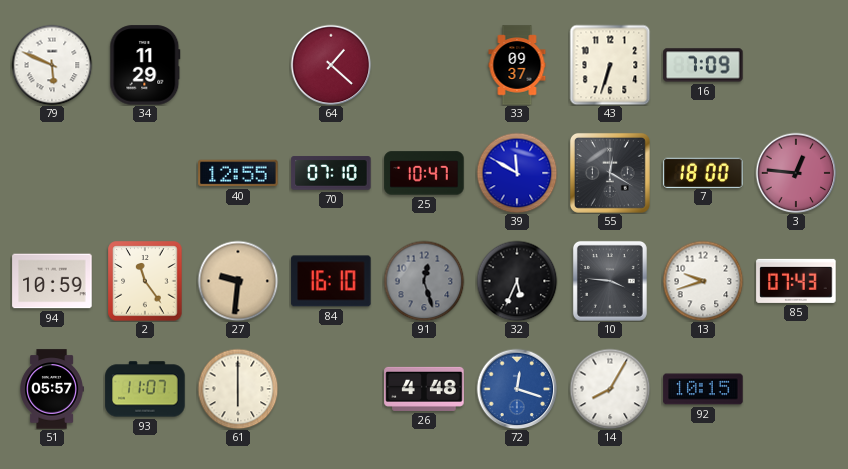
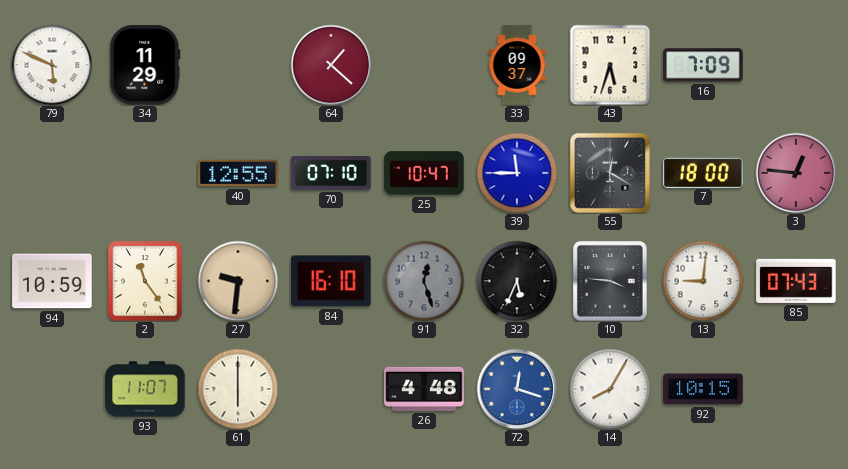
43: 6:33 -> 5:33 (610, 65)
39: 11:50 -> 11:45 (517, 173)
13: 9:42 -> 9:01 (703, 281)
51: 05:57 -> none (52, 389)
